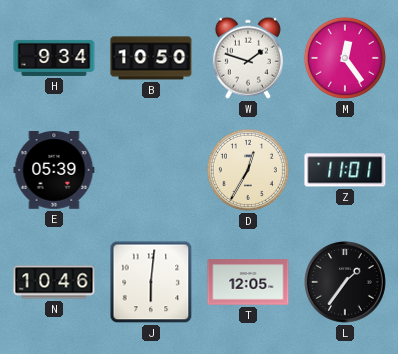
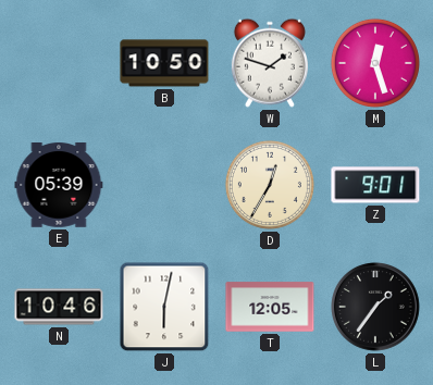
H: 9:34 -> none (54, 58)
M: 12:24 -> 12:27 (375, 63)
Z: 11:01 -> 9:01 (375, 185)
J: 6:01 -> 6:02 (164, 307)
